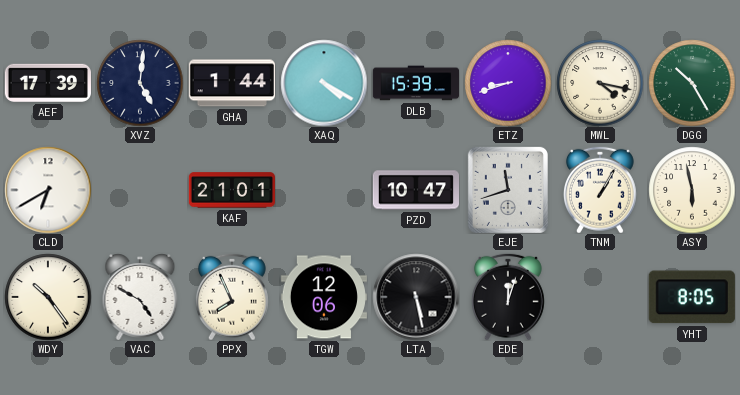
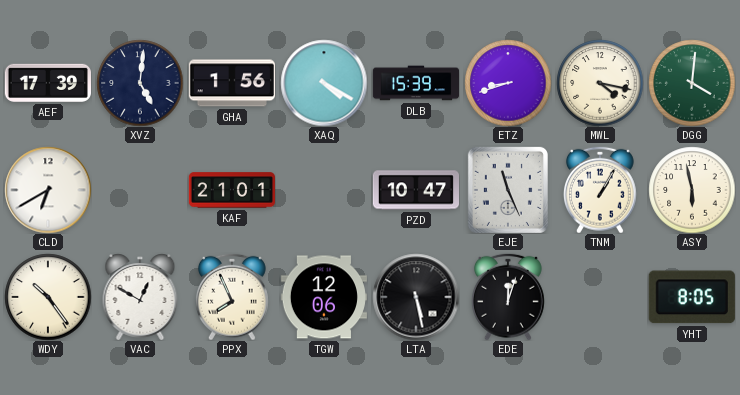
GHA: 1:44 -> 1:56 (231, 83)
DGG: 10:25 -> 4:01 (692, 83)
EJE: 11:42 -> 11:26 (508, 190)
VAC: 4:50 -> 12:50 (140, 297)
